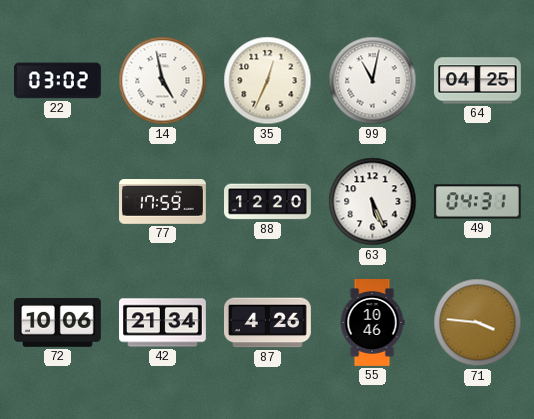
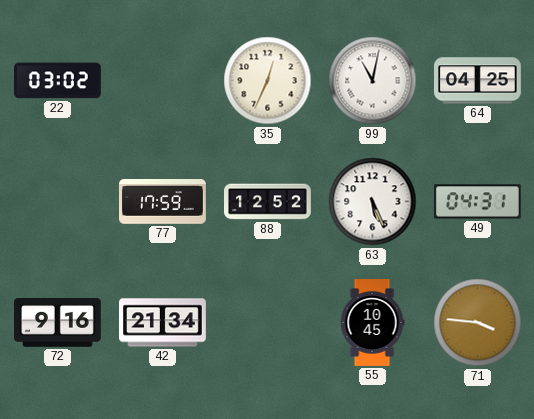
14: 4:58 -> none (163, 81)
88: 12:20 -> 12:52 (268, 202)
72: 10:06 -> 9:16 (58, 323)
87: 4:26 -> none (268, 323)
55: 10:46 -> 10:45 (372, 323)
